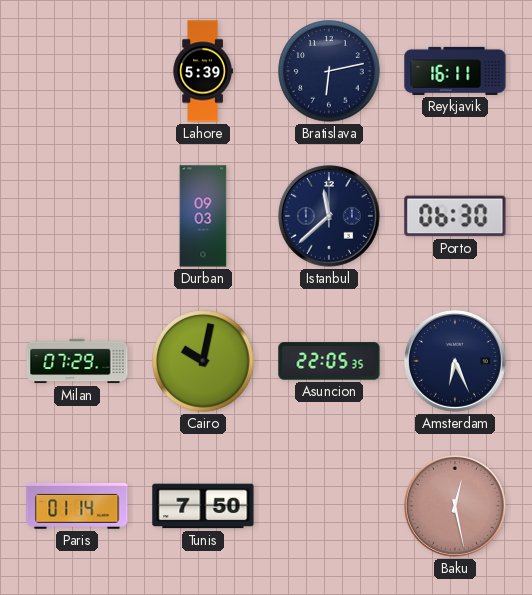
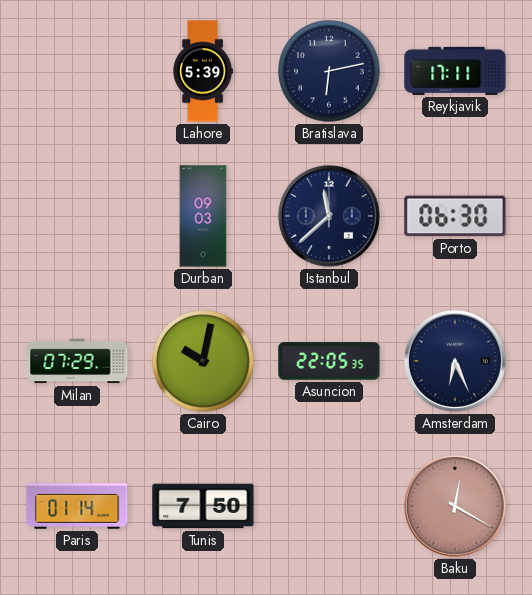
Reykjavik: 16:11 -> 17:11 (455, 71)
Baku: 12:28 -> 12:20 (455, 506)
